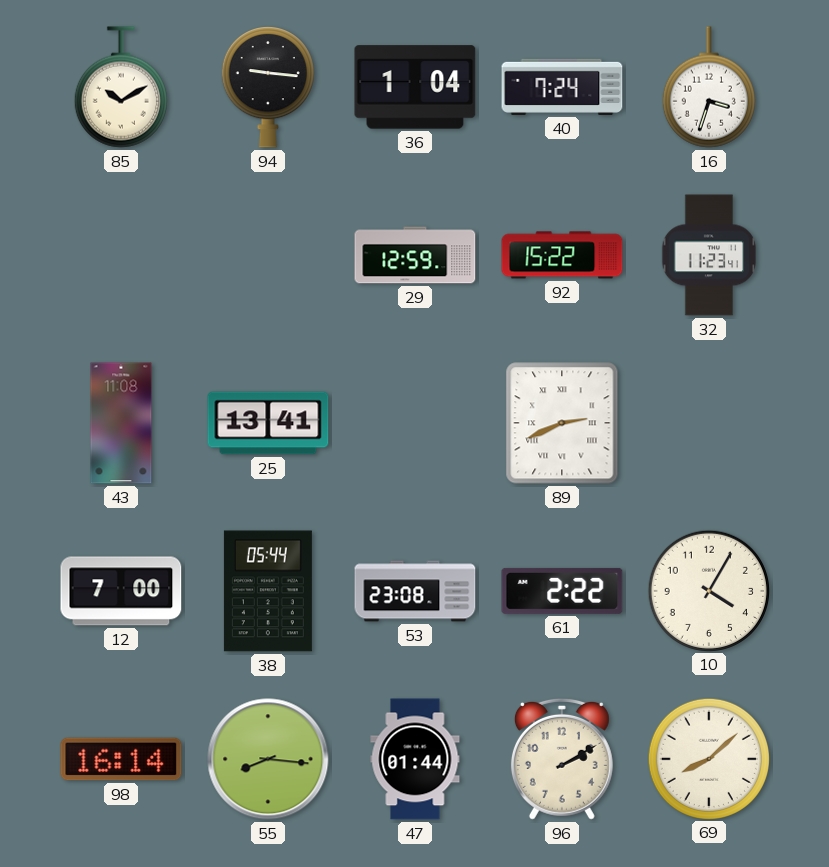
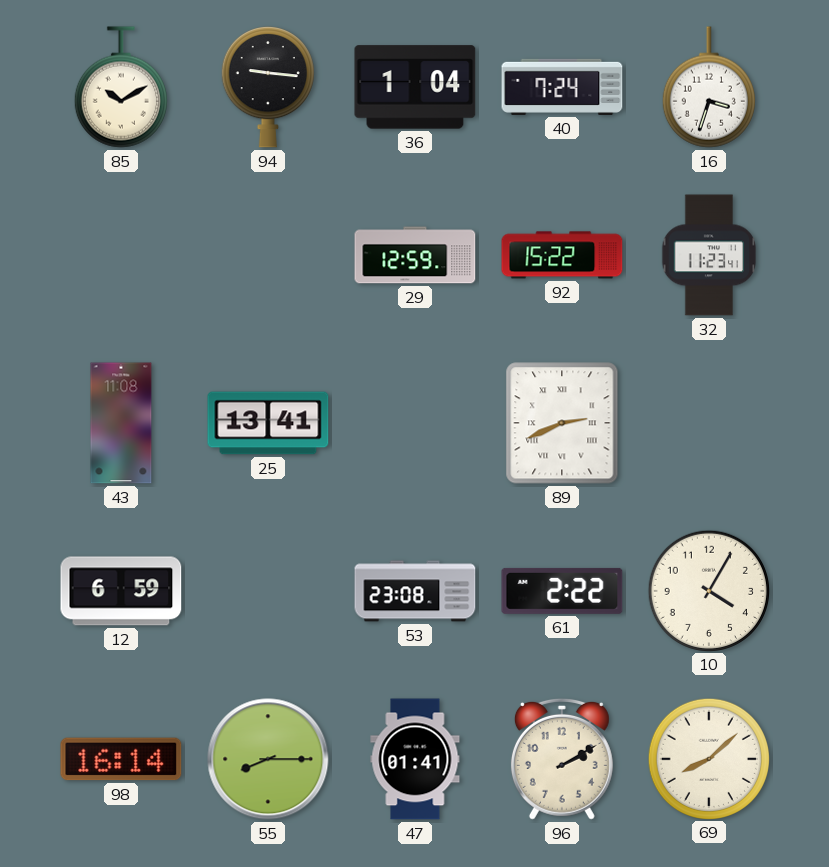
12: 7:00 -> 6:59 (121, 591)
38: 05:44 -> none (268, 591)
55: 8:16 -> 8:15 (268, 759)
47: 01:44 -> 01:41 (415, 759)
